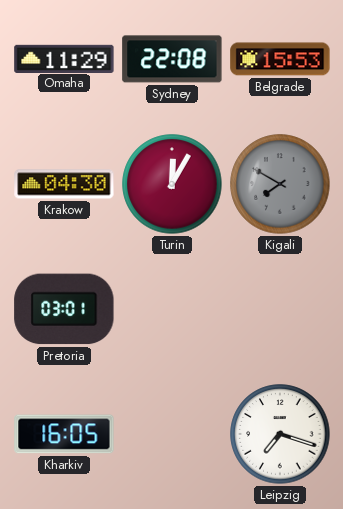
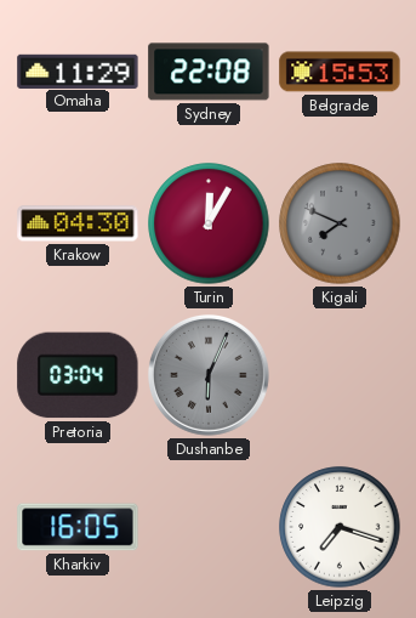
Kigali: 7:50 -> 7:49 (340, 223)
Pretoria: 03:01 -> 03:04 (78, 375)
Dushanbe: none -> 6:04 (209, 375)
